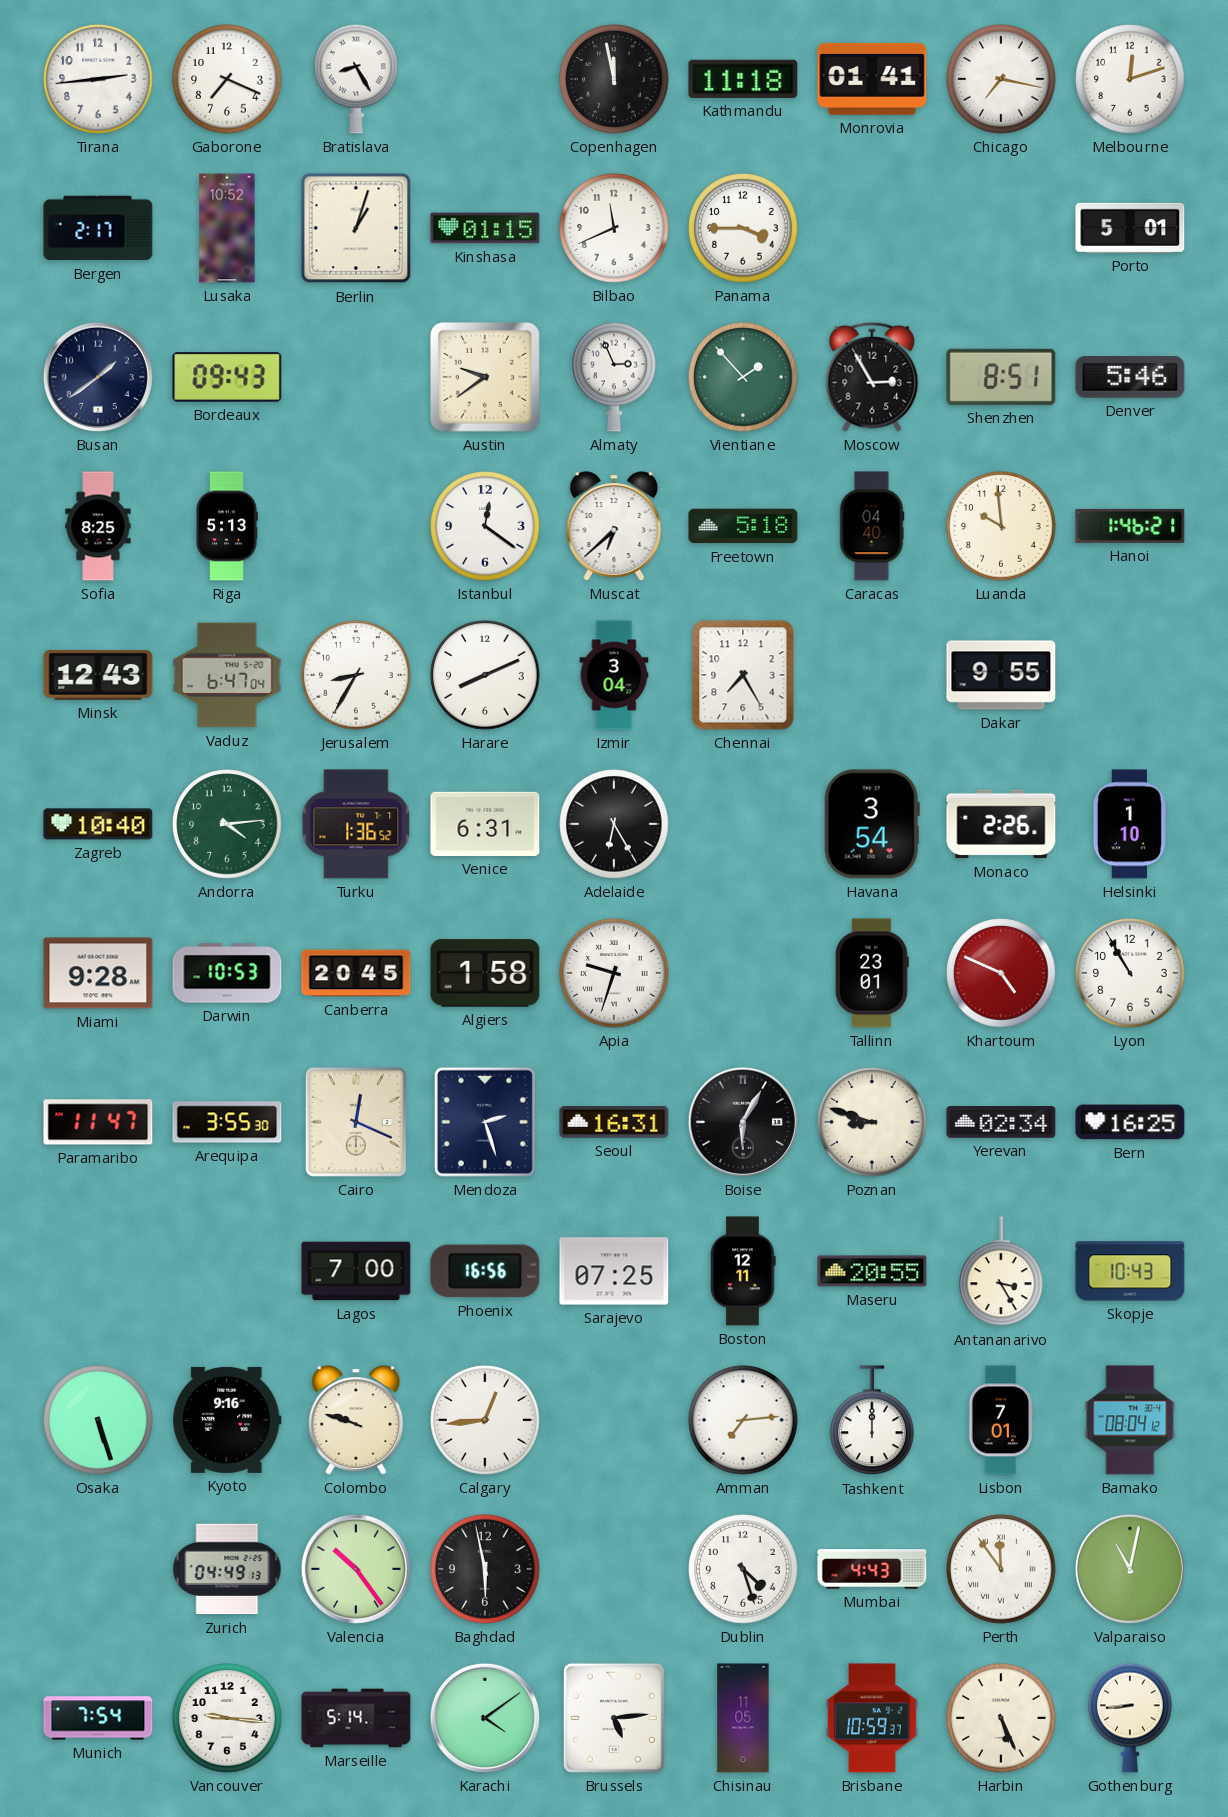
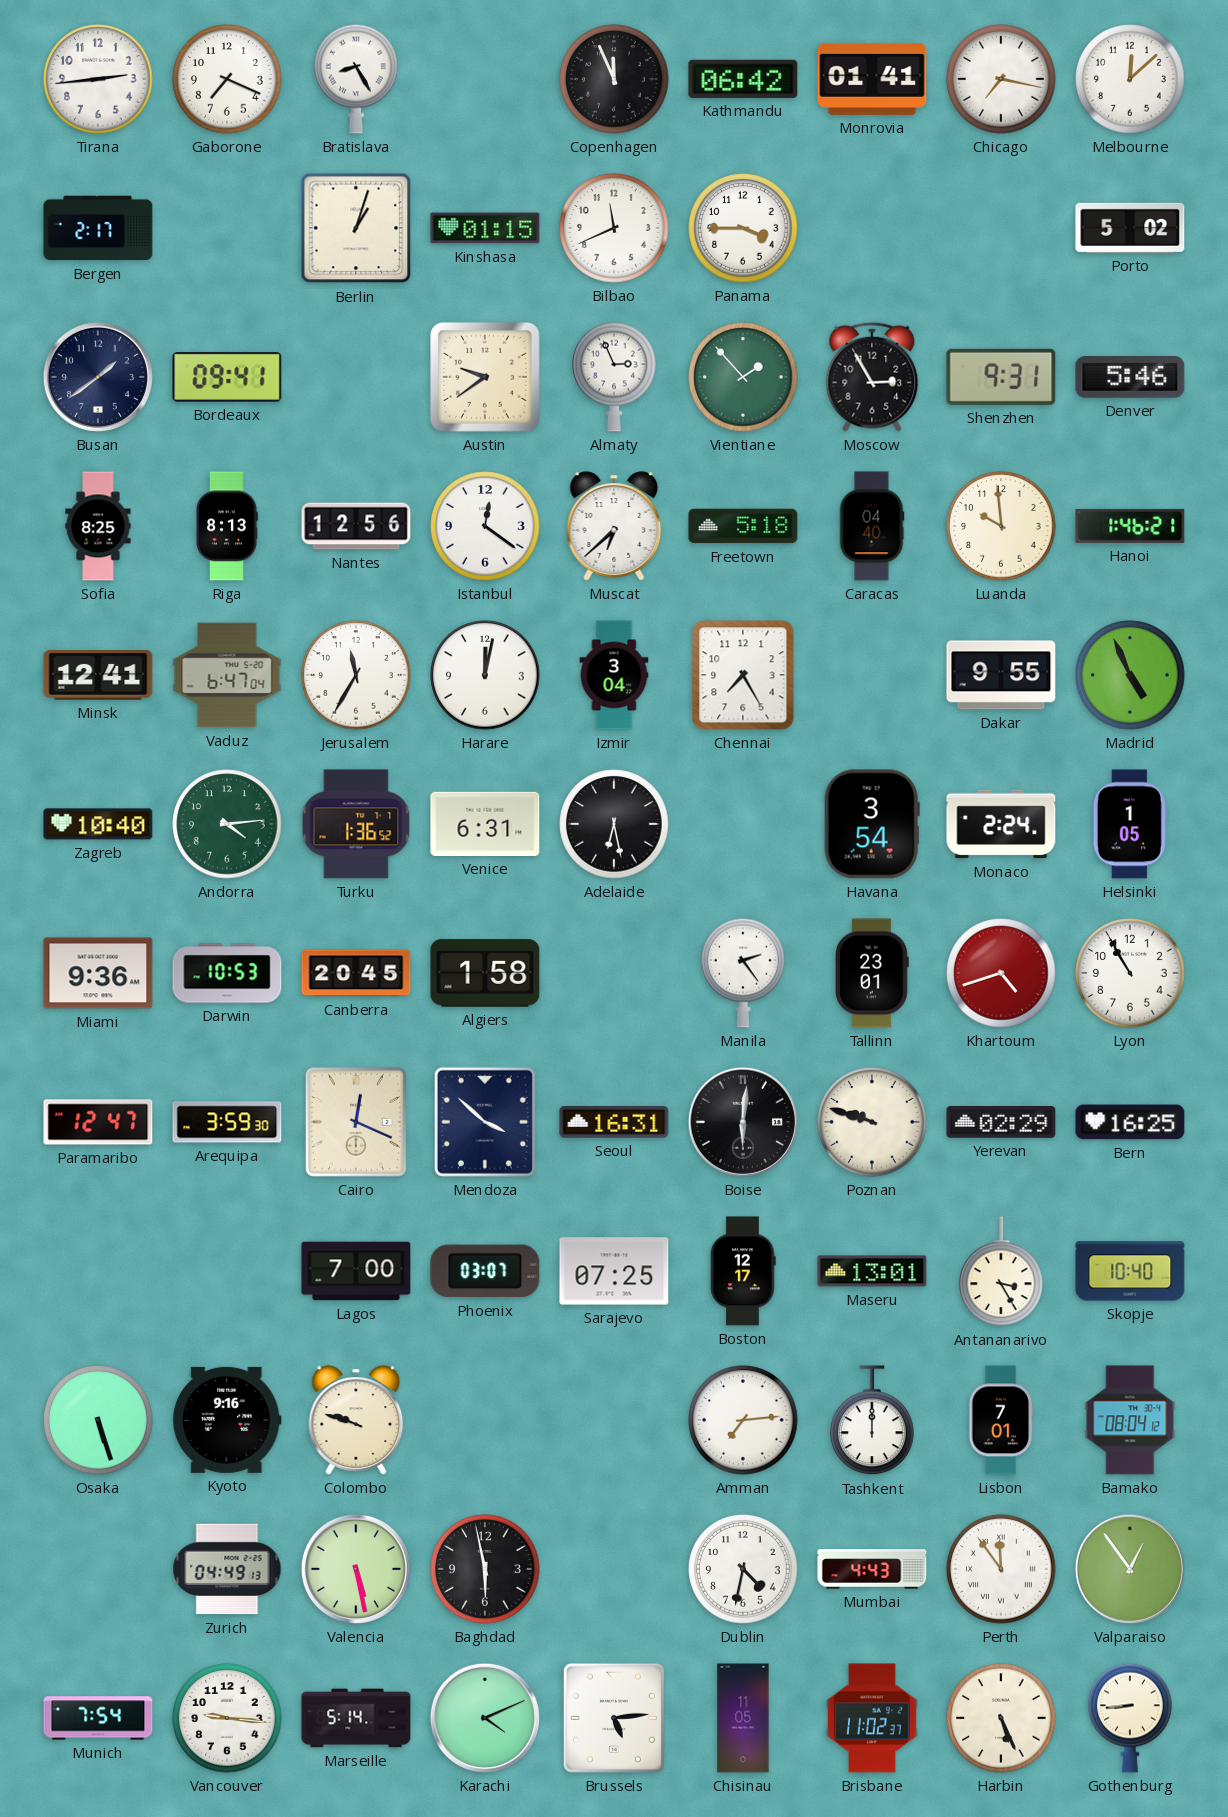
Copenhagen: 11:58 -> 11:56 (614, 79)
Kathmandu: 11:18 -> 06:42 (743, 79)
Melbourne: 12:12 -> 12:08 (1130, 79)
Lusaka: 10:52 -> none (227, 228)
Porto: 5:01 -> 5:02 (1130, 228)
Bordeaux: 09:43 -> 09:41 (227, 378)
Shenzhen: 8:51 -> 9:31 (1001, 377)
Riga: 5:13 -> 8:13 (227, 526)
Nantes: none -> 12:56 (356, 526)
Minsk: 12:43 -> 12:41 (98, 676)
Jerusalem: 8:35 -> 11:35 (356, 675)
Harare: 8:11 -> 12:02 (485, 675)
Madrid: none -> 4:56 (1130, 675)
Adelaide: 6:25 -> 6:28 (614, 824)
Monaco: 2:26 -> 2:24 (1001, 824)
Helsinki: 1:10 -> 1:05 (1130, 824)
Miami: 9:28 -> 9:36 (98, 973)
Apia: 9:33 -> none (614, 973)
Manila: none -> 2:24 (743, 973)
Khartoum: 4:49 -> 4:42 (1001, 973)
Paramaribo: 11:47 -> 12:47 (98, 1122)
Arequipa: 3:55 -> 3:59 (227, 1122)
Mendoza: 2:27 -> 3:52 (485, 1122)
Boise: 6:05 -> 6:01 (743, 1122)
Poznan: 8:48 -> 9:48 (872, 1122)
Yerevan: 02:34 -> 02:29 (1001, 1123)
Phoenix: 16:56 -> 03:07 (485, 1271)
Boston: 12:11 -> 12:17 (743, 1271)
Maseru: 20:55 -> 13:01 (872, 1271)
Skopje: 10:43 -> 10:40 (1130, 1271)
Calgary: 12:44 -> none (485, 1420)
Valencia: 10:24 -> 5:28 (356, 1569)
Dublin: 4:27 -> 4:32 (743, 1569)
Valparaiso: 11:02 -> 12:54 (1130, 1569)
Karachi: 4:09 -> 4:11 (485, 1718)
Brisbane: 10:59 -> 11:02 (872, 1718)
